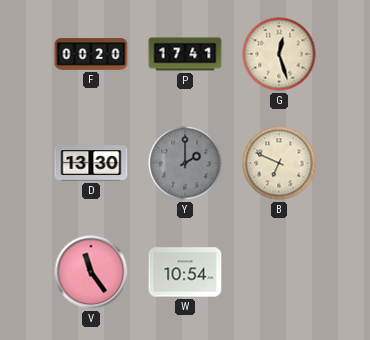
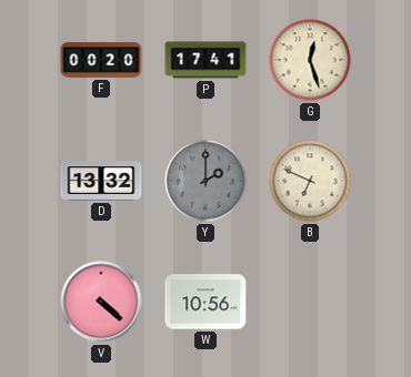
D: 13:30 -> 13:32 (101, 181)
V: 11:24 -> 4:22 (101, 302)
W: 10:54 -> 10:56 (205, 302)
